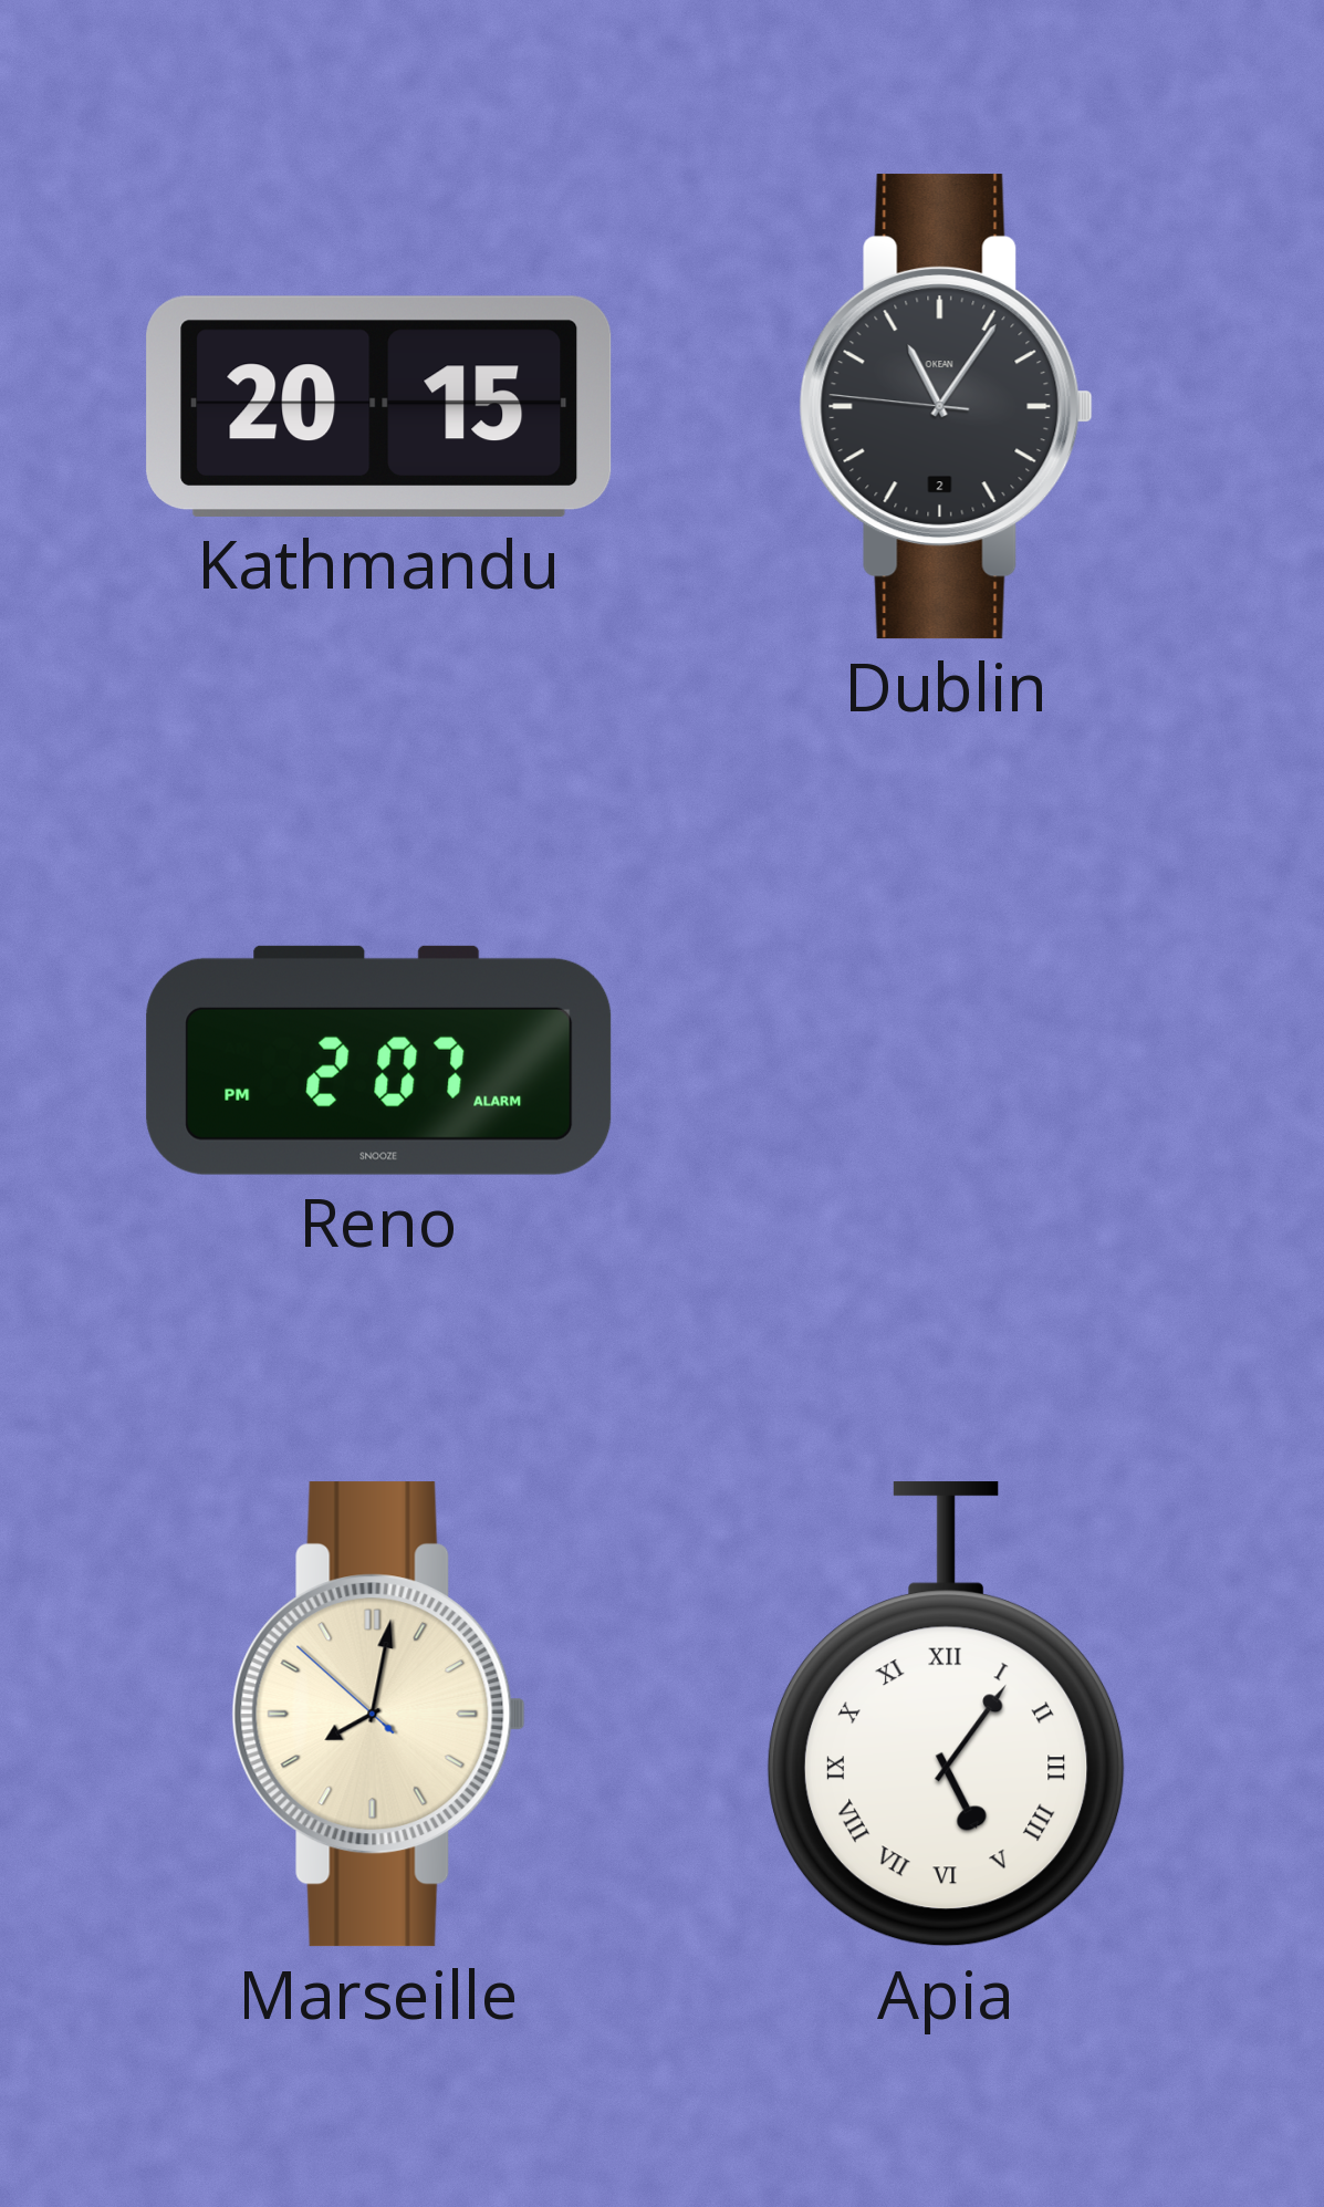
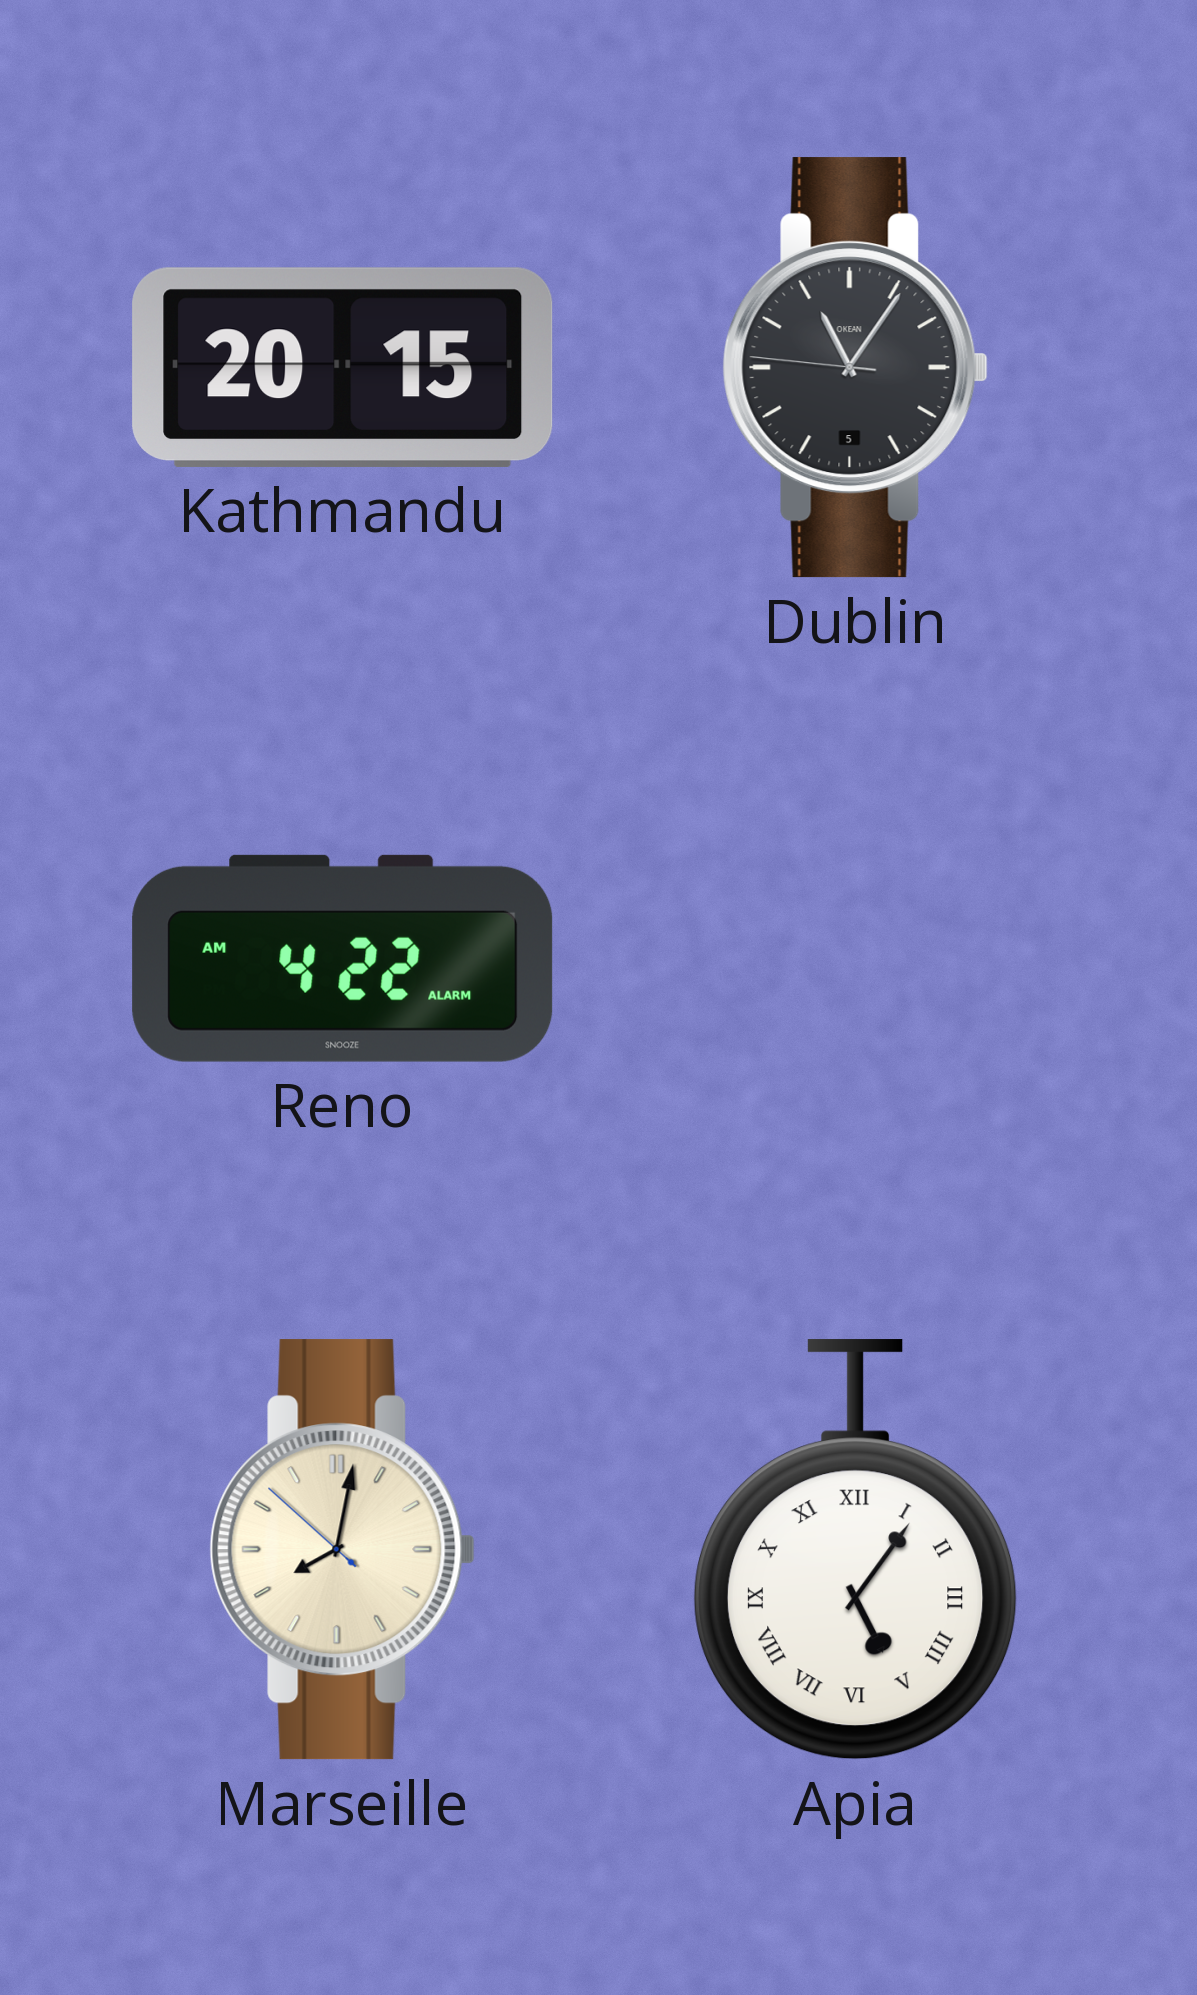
Dublin date: 2 -> 5 (855, 368)
Reno: 2:07 -> 4:22 (343, 958)
